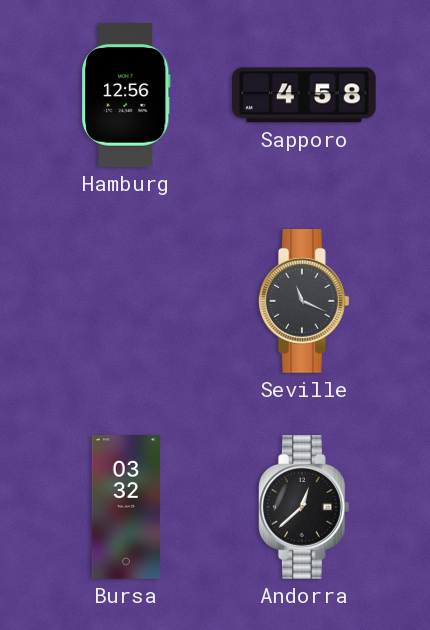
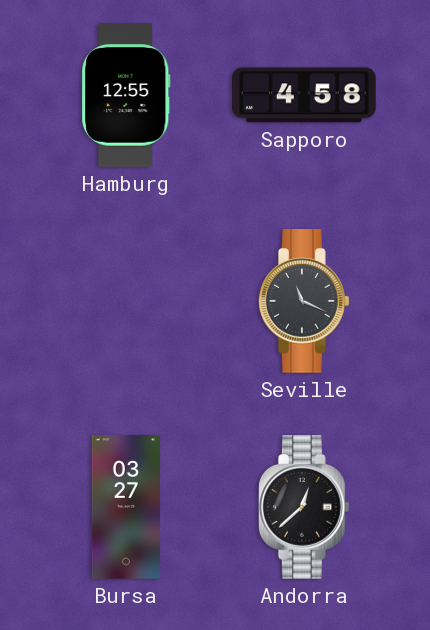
Hamburg: 12:56 -> 12:55 (126, 95)
Bursa: 03:32 -> 03:27 (125, 507)
